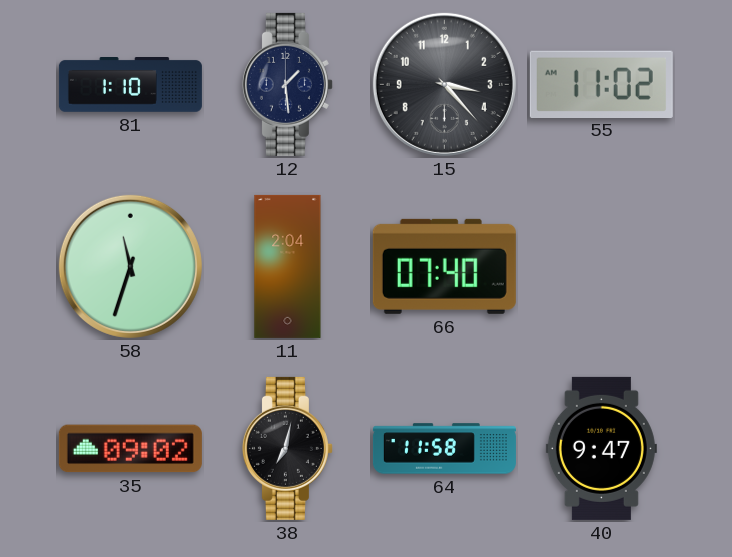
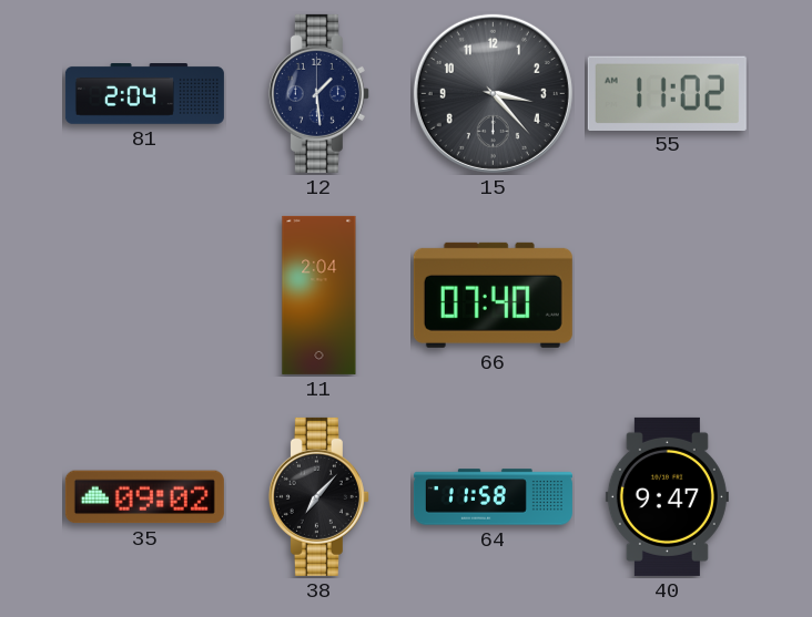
81: 1:10 -> 2:04 (144, 94)
58: 11:33 -> none (130, 266)
38: 7:02 -> 7:07 (318, 496)
